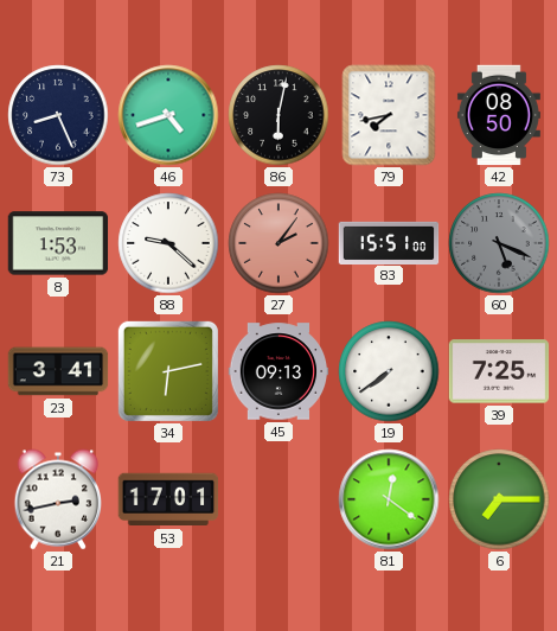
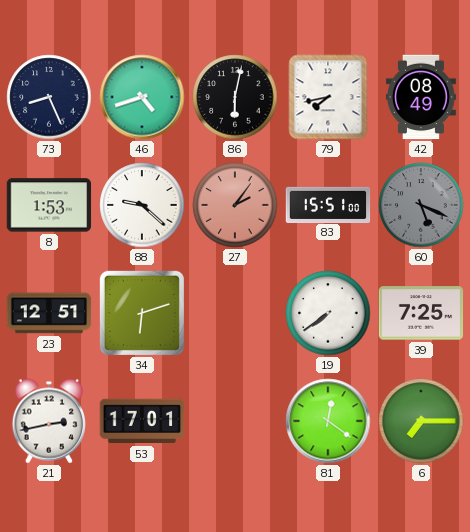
42: 08:50 -> 08:49 (421, 97)
23: 3:41 -> 12:51 (49, 313)
34: 6:13 -> 6:12 (142, 313)
45: 09:13 -> none (278, 371)
